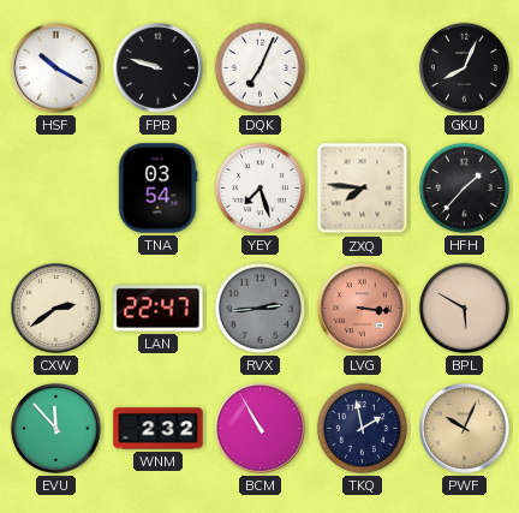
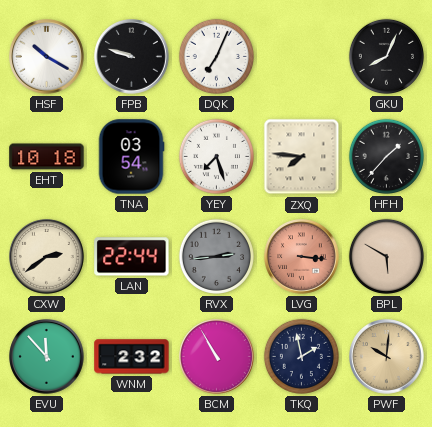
EHT: none -> 10:18 (47, 157)
LAN: 22:47 -> 22:44 (132, 257)
PWF: 10:04 -> 10:01 (387, 357)
